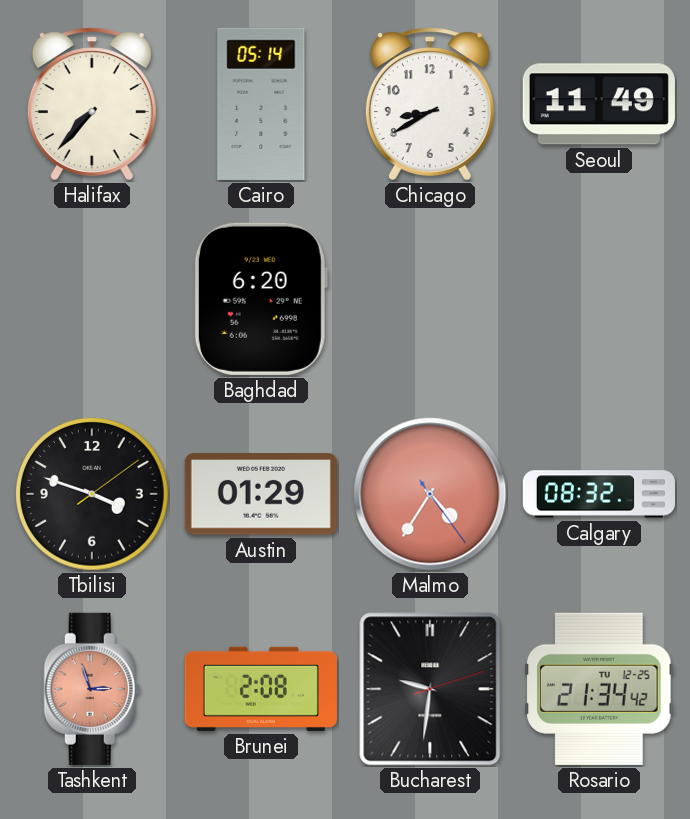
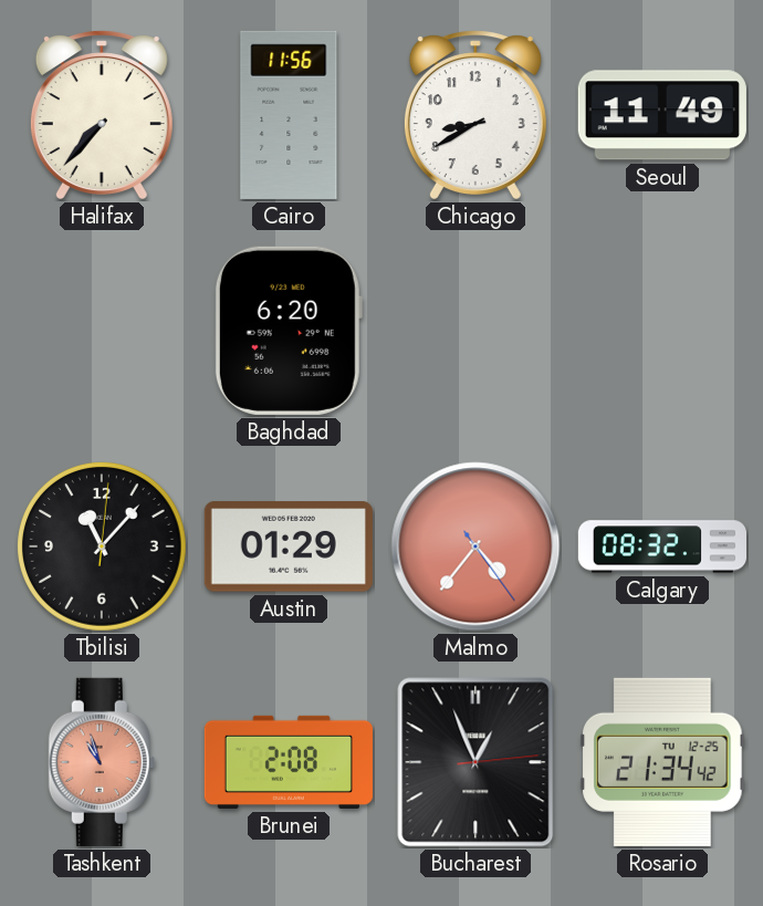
Cairo: 05:14 -> 11:56 (289, 115)
Tbilisi: 3:48 -> 11:07 (103, 548)
Malmo: 4:35 -> 4:36 (475, 546)
Tashkent: 2:57 -> 10:57 (102, 762)
Bucharest: 9:31 -> 12:56 (475, 762)
